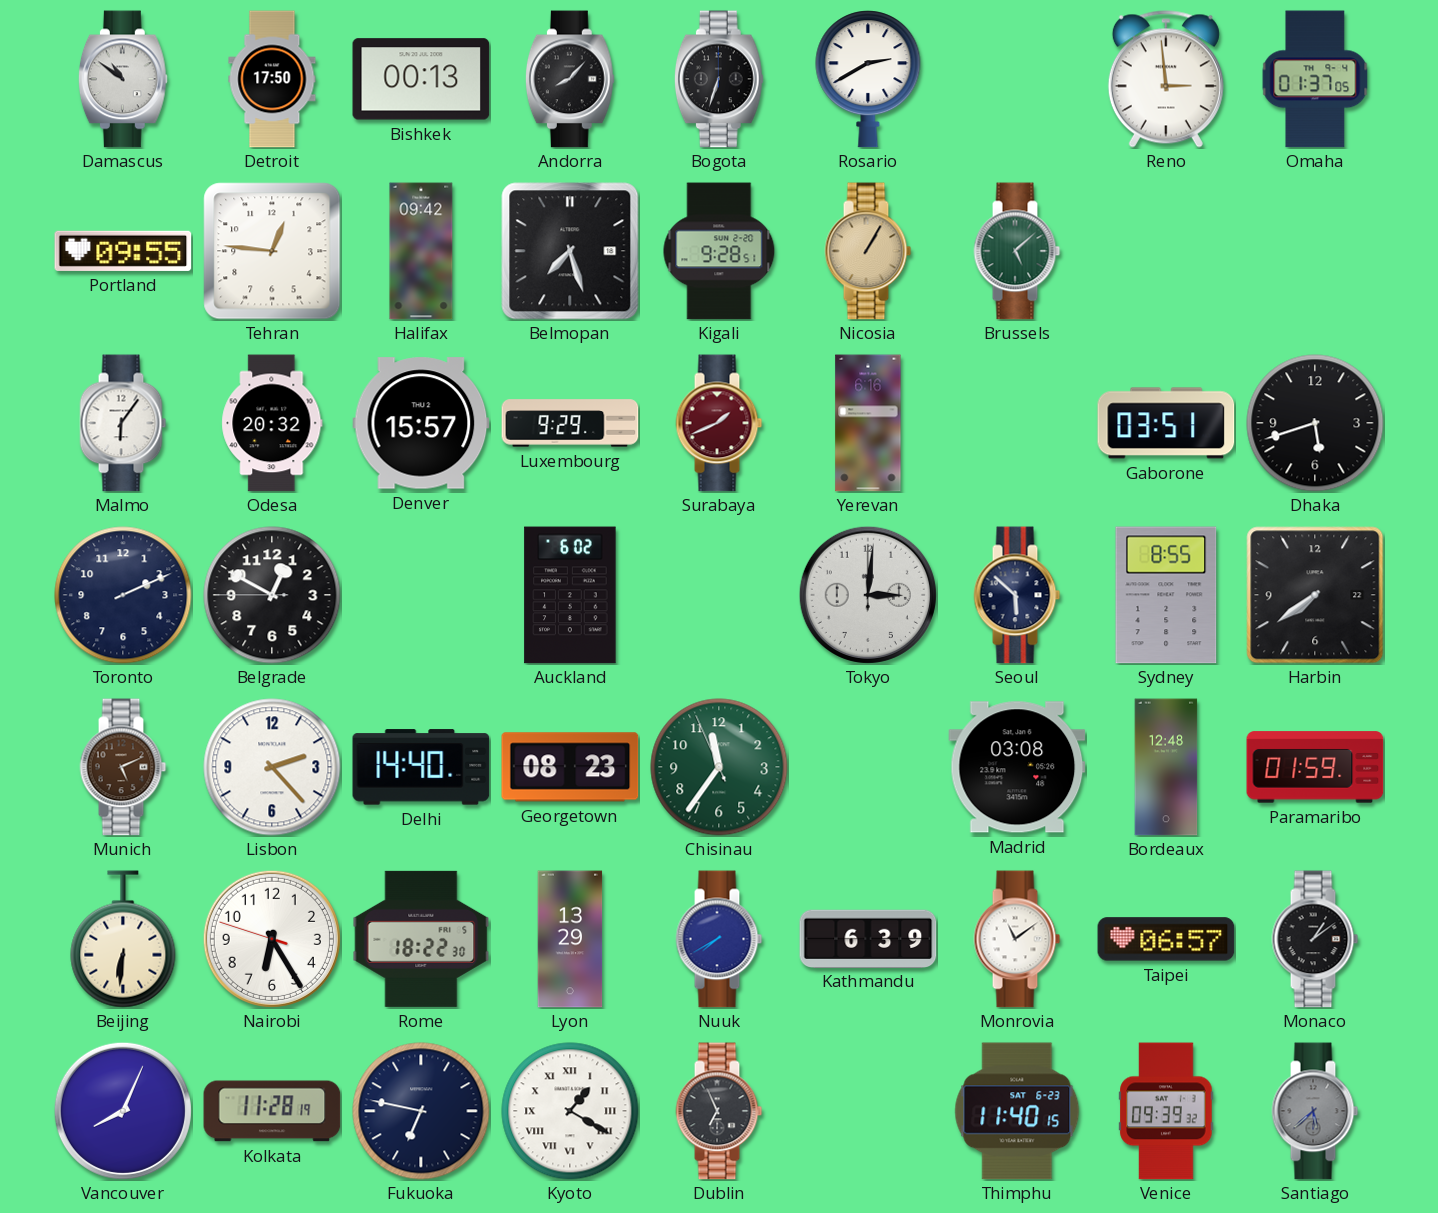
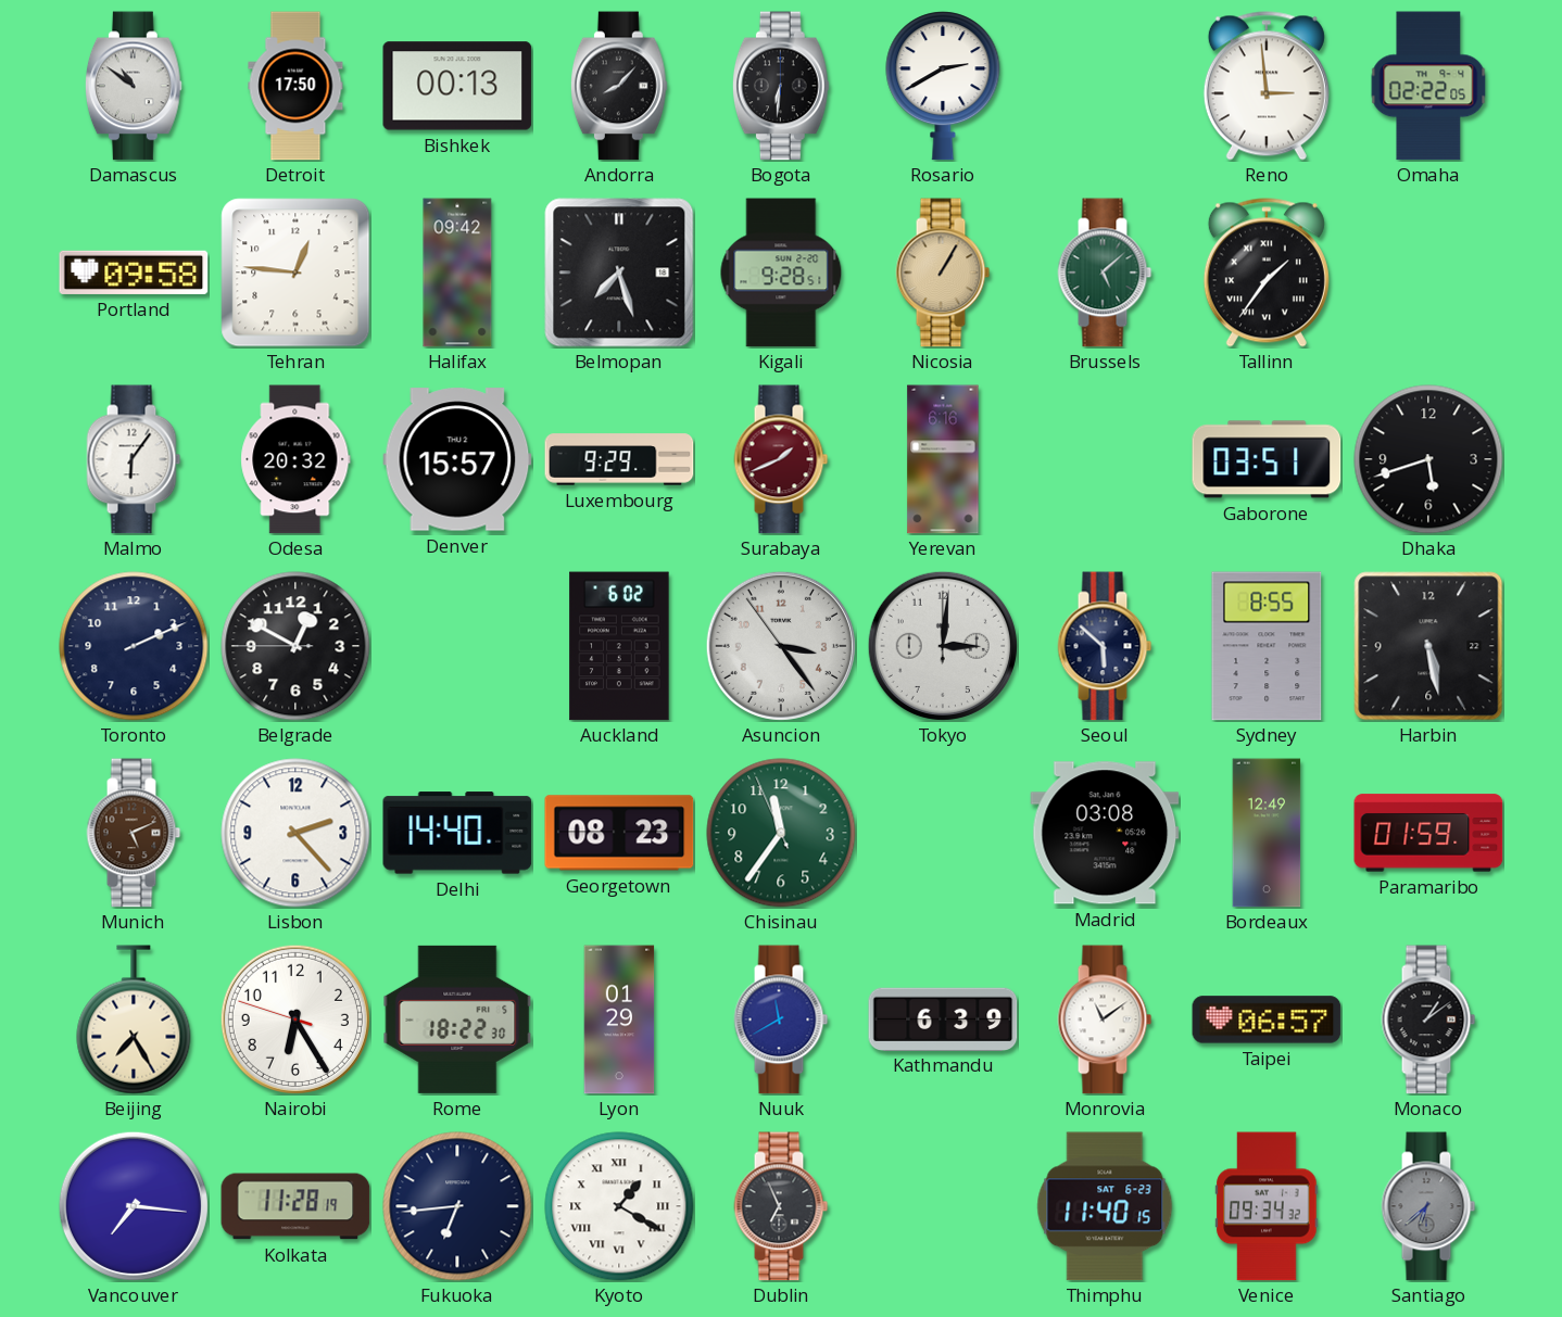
Bogota: 6:33 -> 6:31 (781, 86)
Omaha: 01:37 -> 02:22 (1428, 86)
Portland: 09:55 -> 09:58 (134, 273)
Tallinn: none -> 1:36 (1267, 273)
Asuncion: none -> 3:23 (781, 646)
Harbin: 7:39 -> 5:28 (1428, 646)
Bordeaux: 12:48 -> 12:49 (1267, 833)
Beijing: 6:31 -> 7:25 (134, 1020)
Lyon: 13:29 -> 01:29 (619, 1020)
Nuuk: 7:40 -> 11:40 (781, 1020)
Vancouver: 8:04 -> 7:16 (134, 1206)
Fukuoka: 6:47 -> 6:44 (457, 1206)
Venice: 09:39 -> 09:34 (1267, 1206)
Santiago: 5:38 -> 6:38 (1428, 1206)
